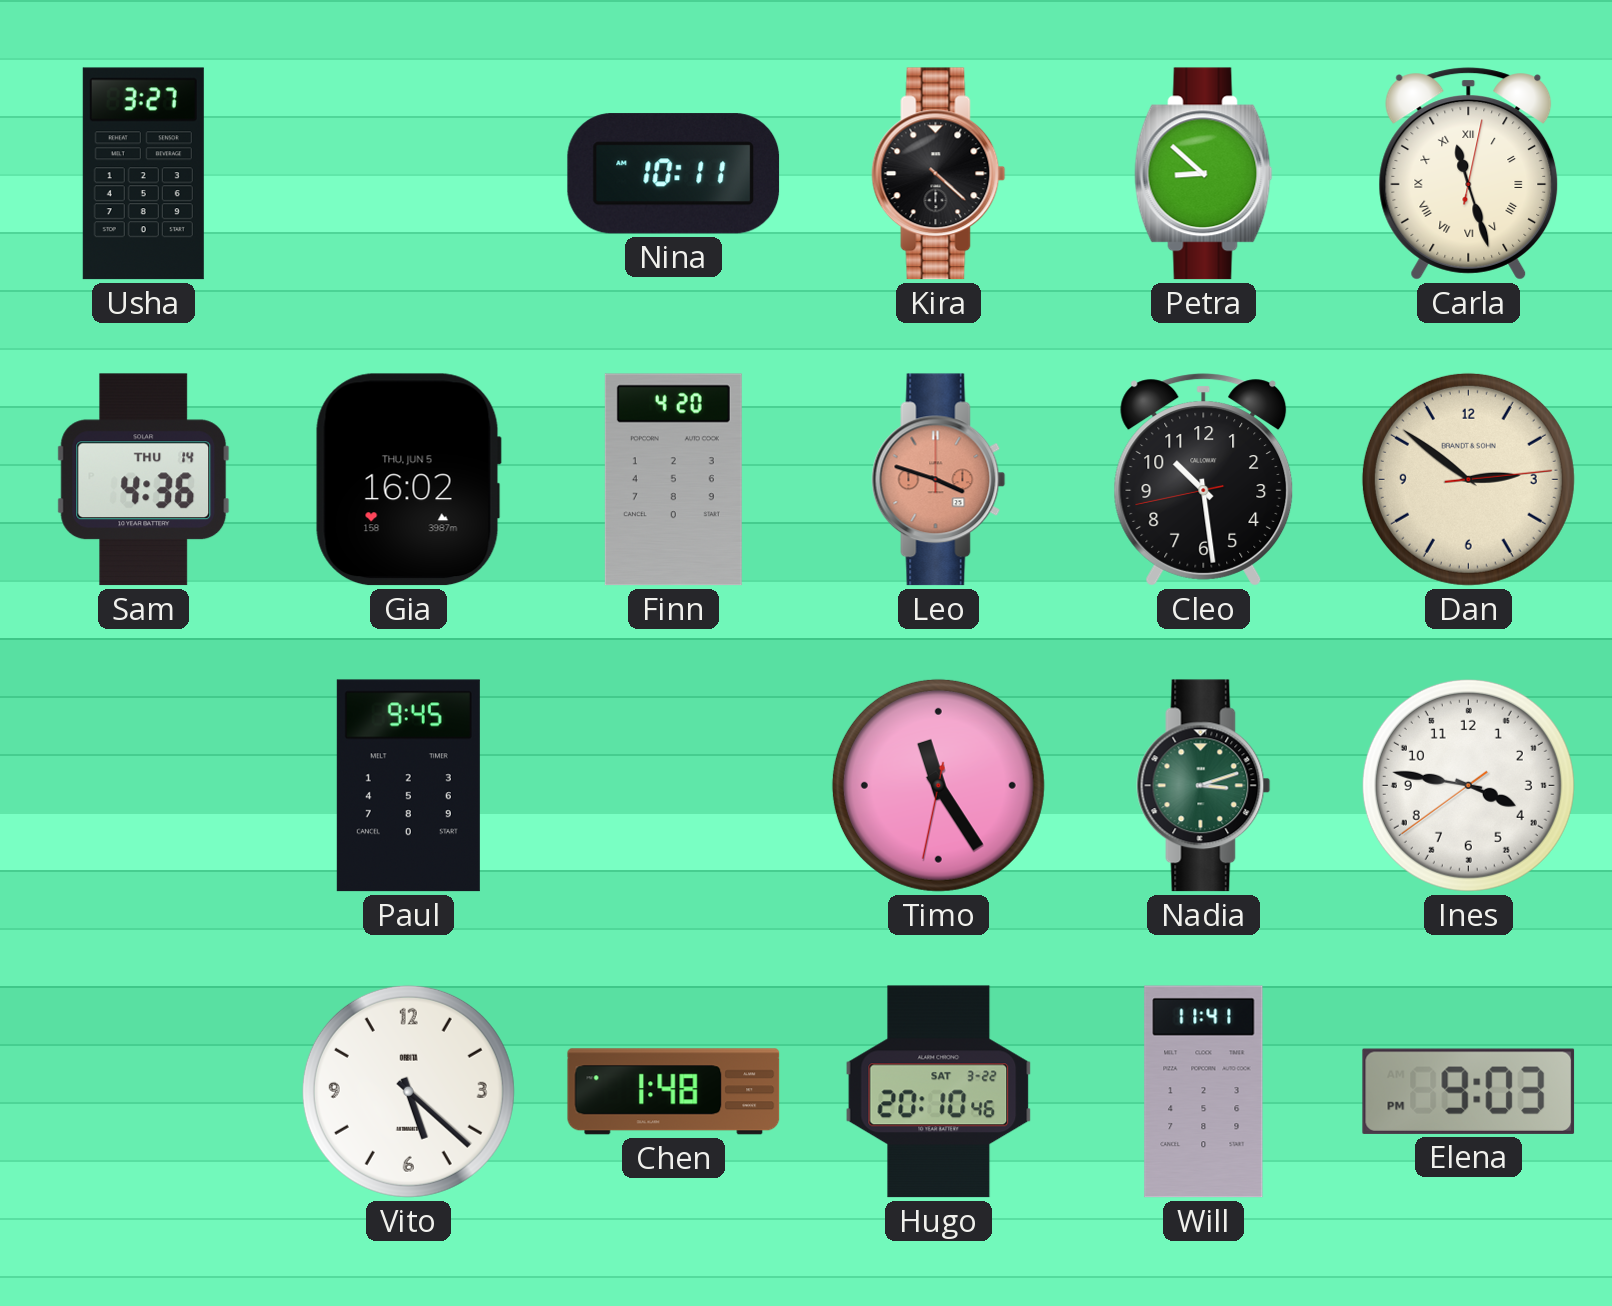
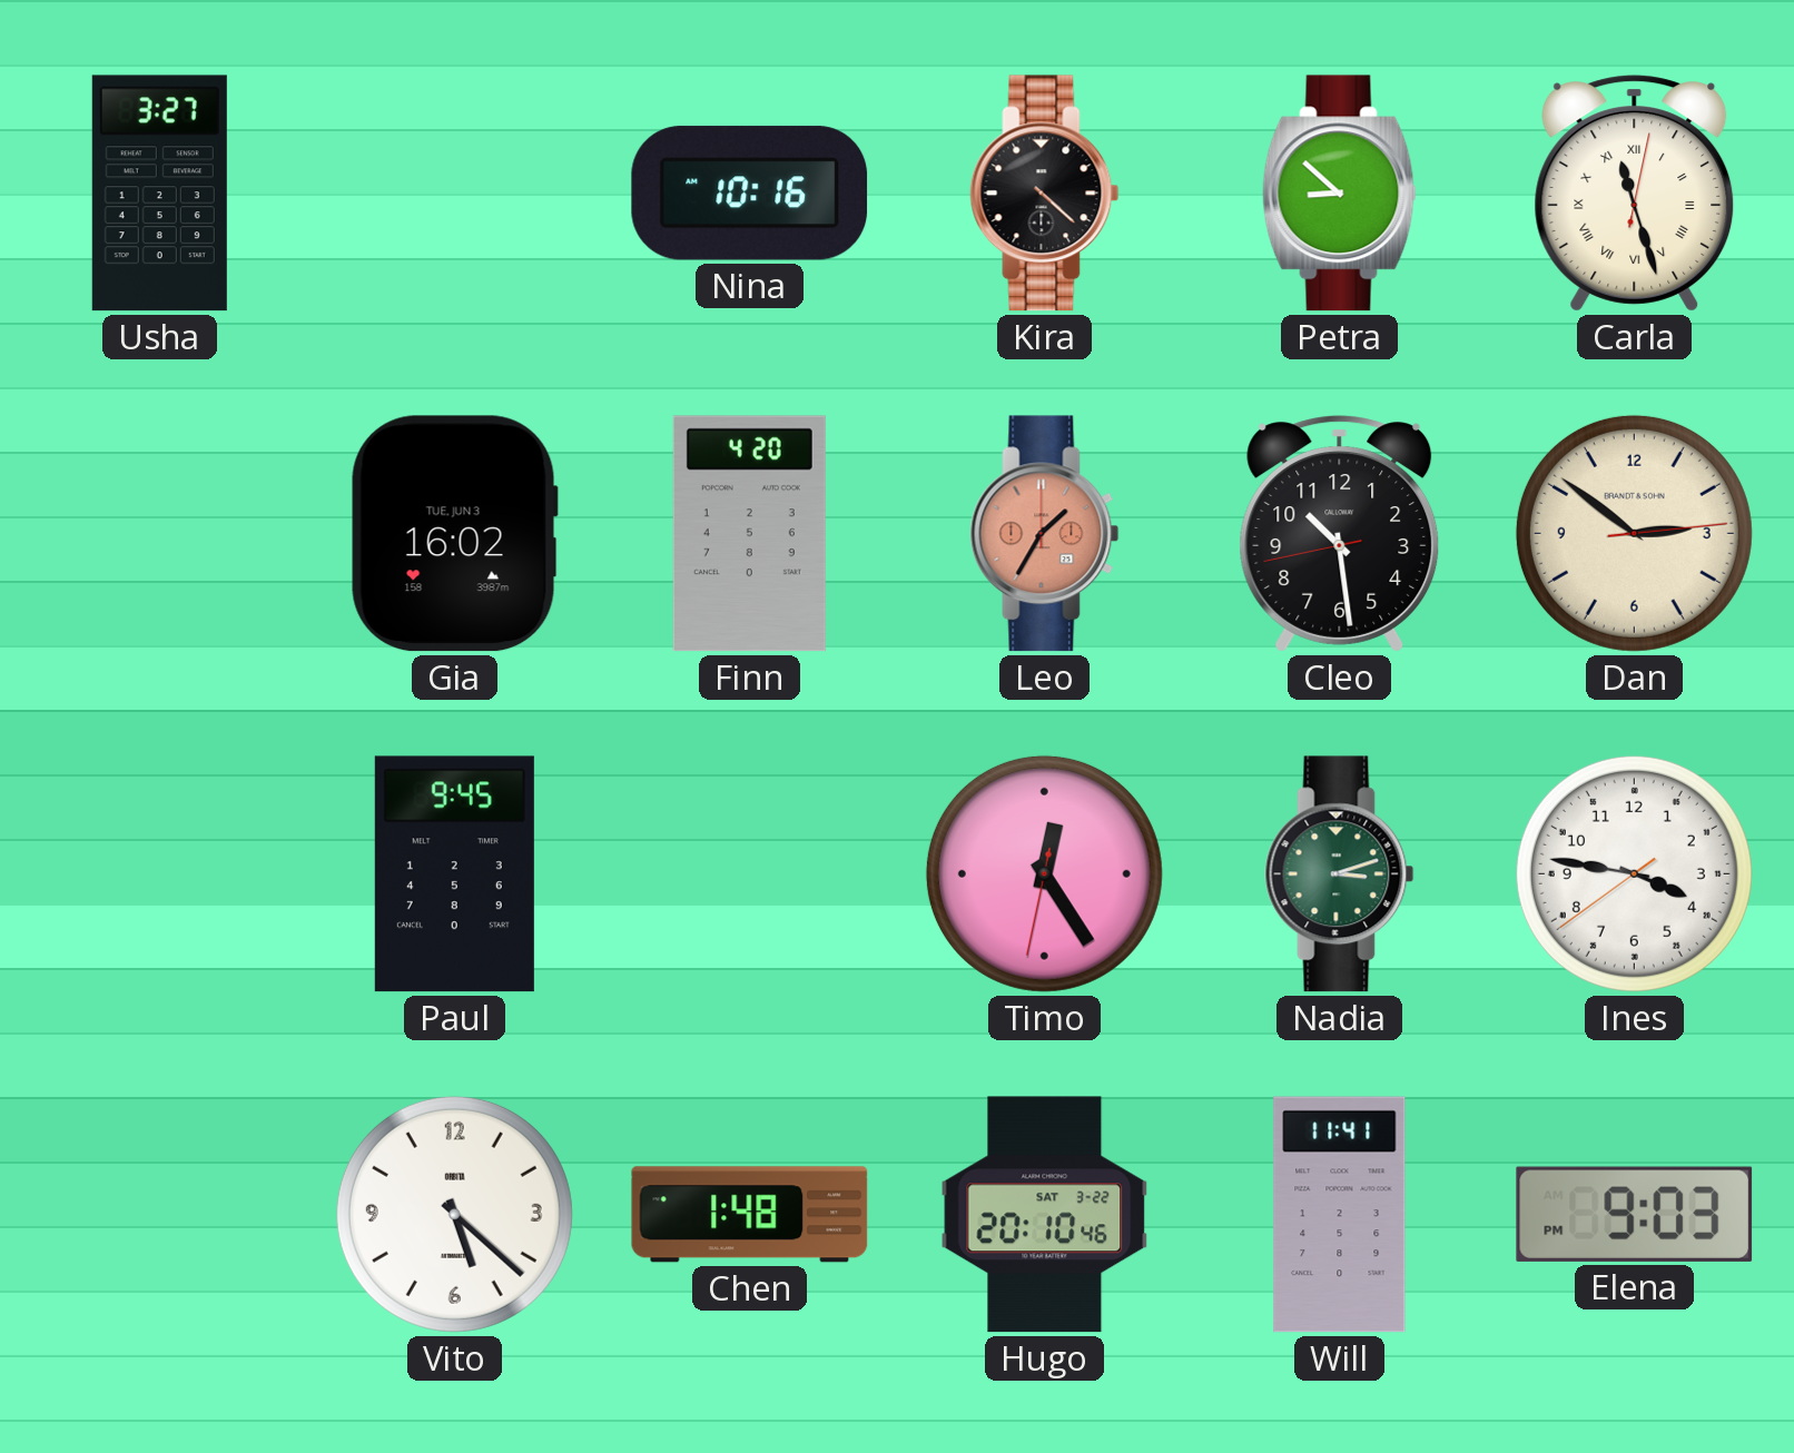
Nina: 10:11 -> 10:16 (750, 194)
Sam: 4:36 -> none (144, 480)
Gia date: THU, JUN 5 -> TUE, JUN 3 (454, 534)
Leo: 3:48 -> 1:35 (1045, 534)
Timo: 11:24 -> 12:24 (1044, 873)
